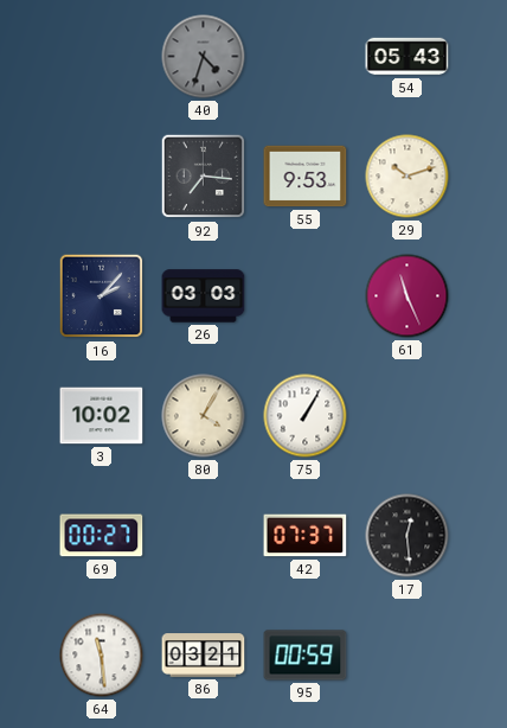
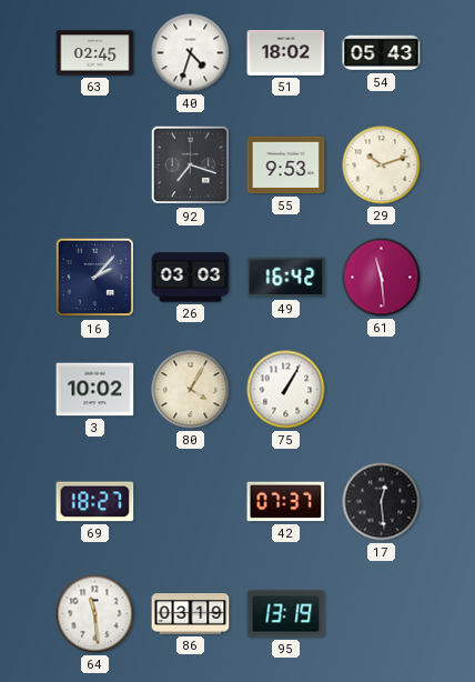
63: none -> 02:45 (95, 53)
40 dial: grey -> white (191, 53)
51: none -> 18:02 (286, 52)
92: 7:16 -> 7:18 (191, 166)
49: none -> 16:42 (286, 278)
61: 11:26 -> 11:29 (382, 278)
69: 00:27 -> 18:27 (95, 502)
86: 03:21 -> 03:19 (191, 614)
95: 00:59 -> 13:19 (286, 614)
